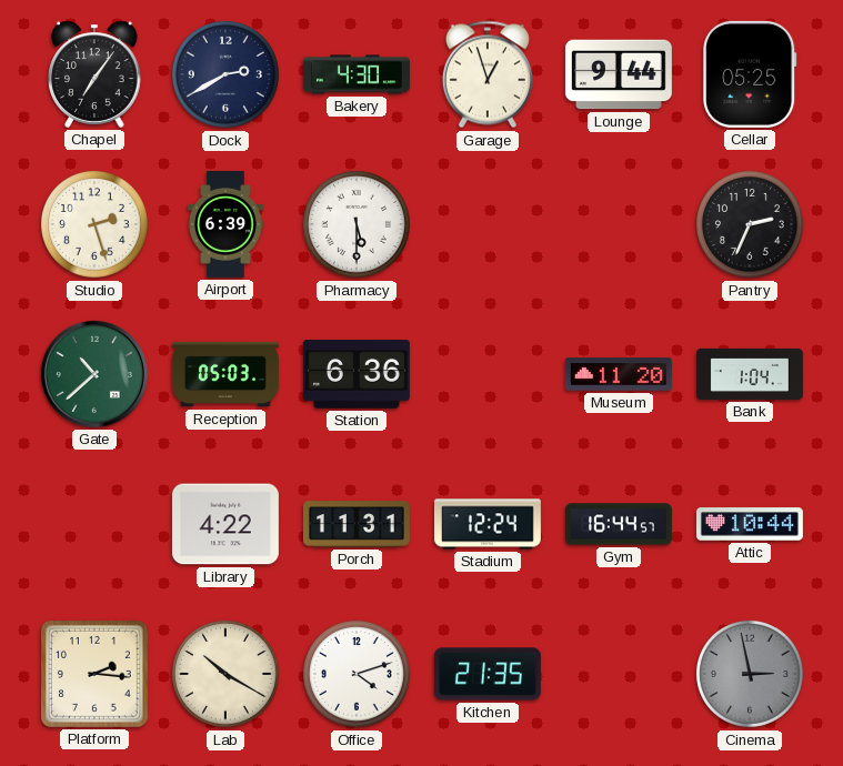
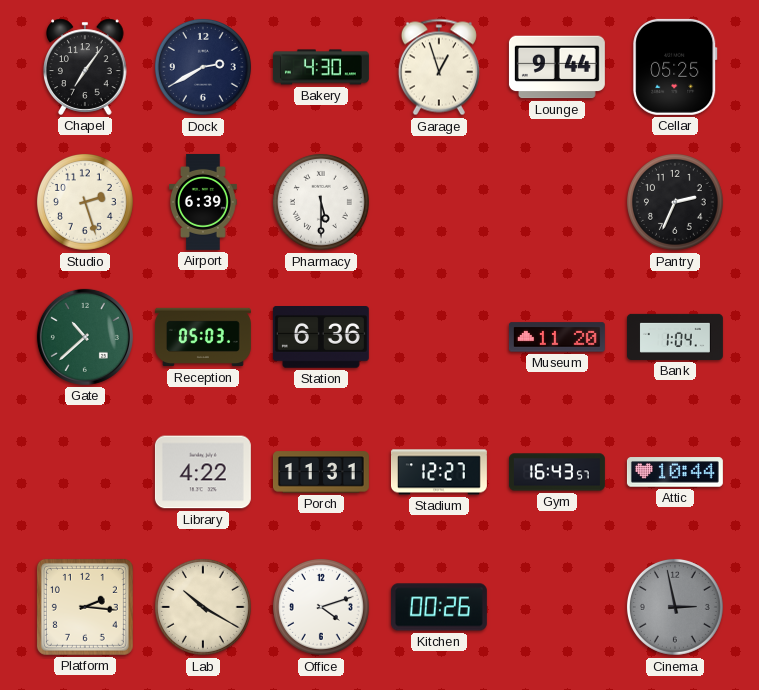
Stadium: 12:24 -> 12:27 (439, 472)
Gym: 16:44 -> 16:43 (557, 472)
Kitchen: 21:35 -> 00:26 (439, 607)
